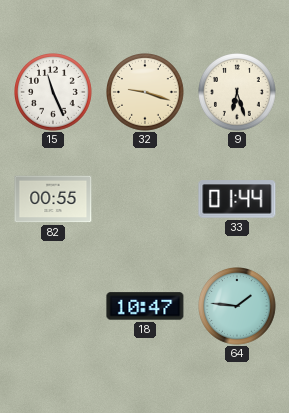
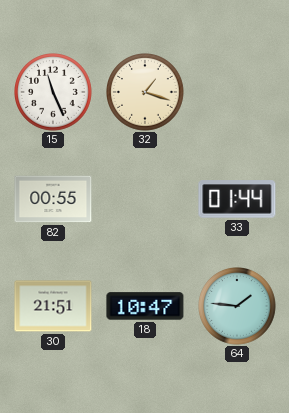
32: 9:18 -> 1:18 (146, 93)
9: 6:27 -> none (238, 93)
30: none -> 21:51 (53, 306)
